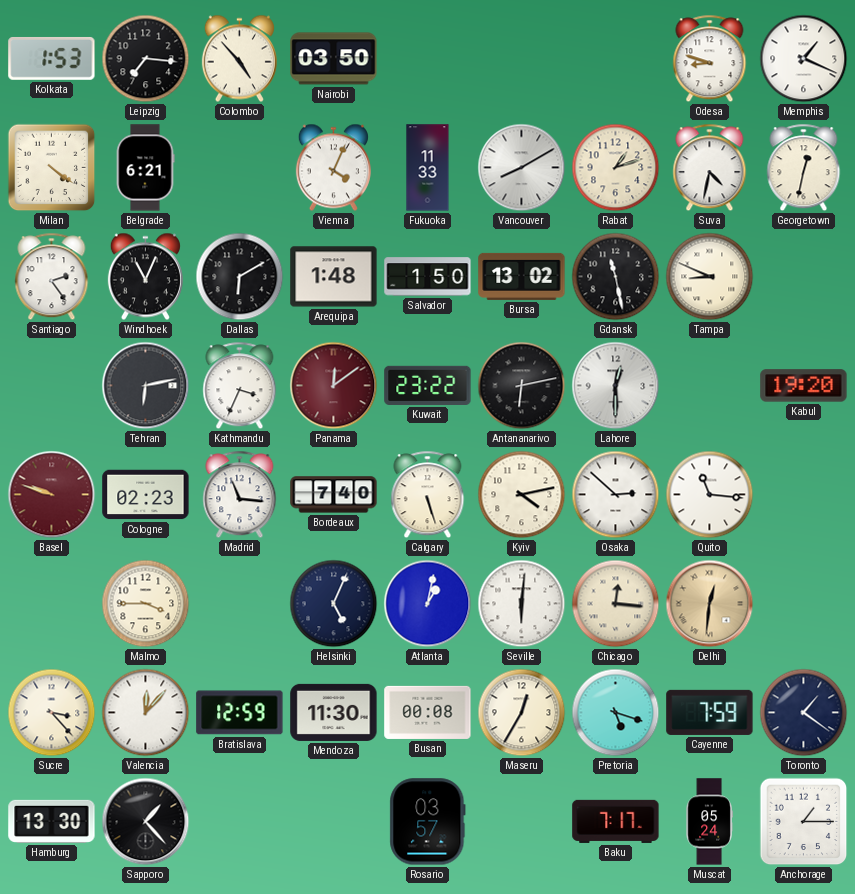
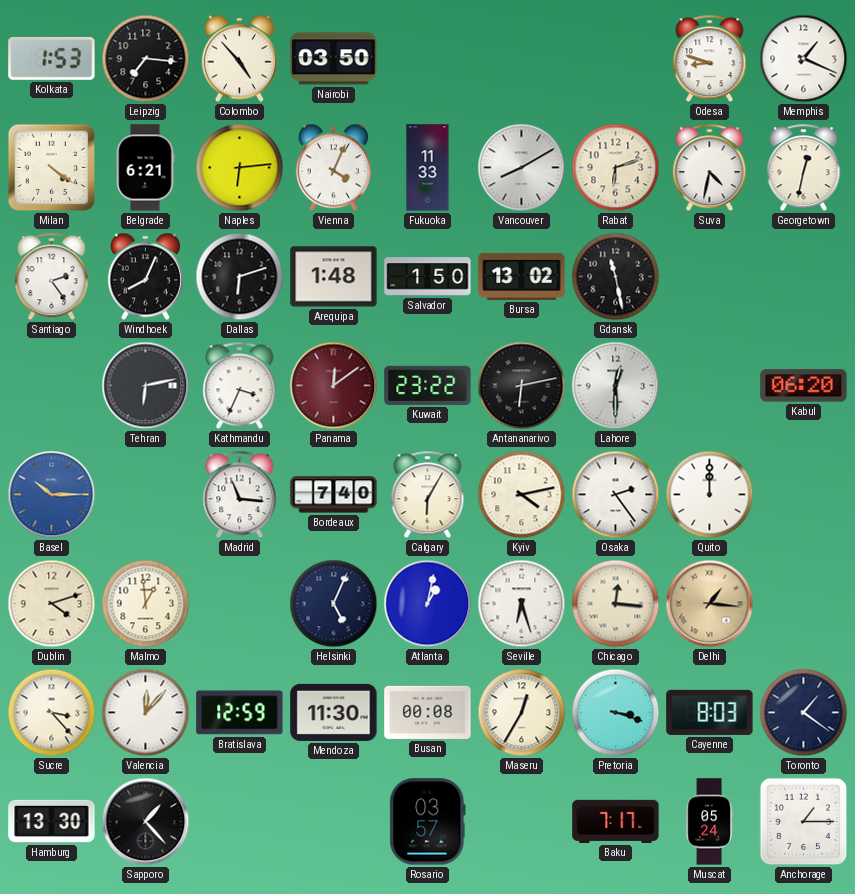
Naples: none -> 6:14 (240, 168)
Rabat: 1:12 -> 6:12 (616, 168)
Windhoek: 11:04 -> 8:04 (145, 277)
Dallas: 6:10 -> 6:12 (240, 277)
Tampa: 8:49 -> none (710, 277)
Kabul: 19:20 -> 06:20 (804, 386)
Basel: 9:48 -> 10:15 (52, 495)
Basel dial: burgundy -> blue (52, 495)
Cologne: 02:23 -> none (146, 495)
Calgary: 5:27 -> 6:05 (428, 495)
Osaka: 2:52 -> 2:24 (616, 495)
Quito: 11:16 -> 12:00 (710, 495)
Dublin: none -> 4:12 (52, 604)
Malmo: 3:45 -> 12:59 (146, 604)
Seville: 6:01 -> 6:27 (522, 604)
Delhi: 12:31 -> 1:16 (710, 604)
Pretoria: 5:18 -> 3:18 (616, 713)
Cayenne: 7:59 -> 8:03 (710, 712)
